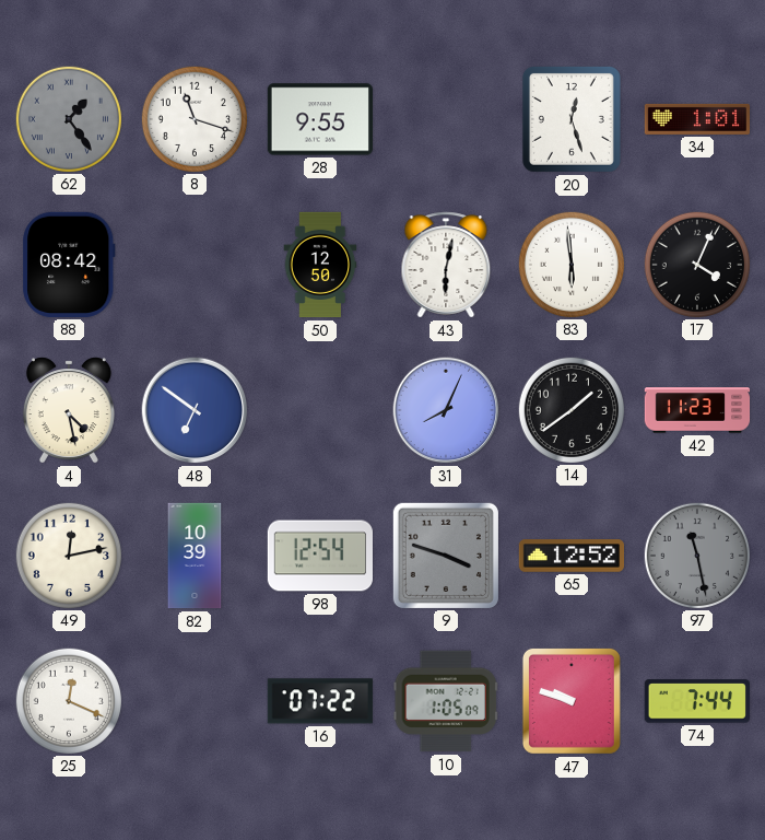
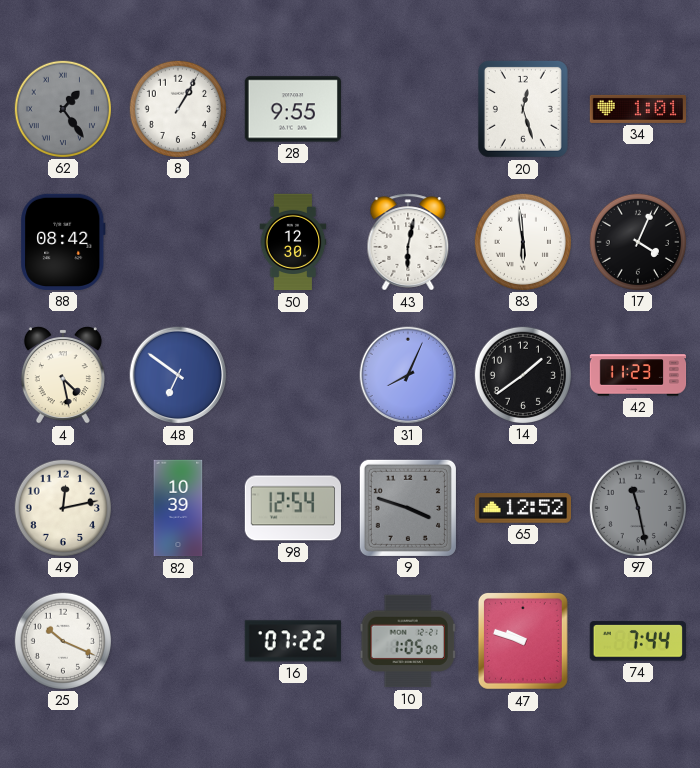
8: 11:18 -> 1:05 (177, 108)
50: 12:50 -> 12:30 (293, 242)
25: 12:19 -> 10:19 (62, 640)
